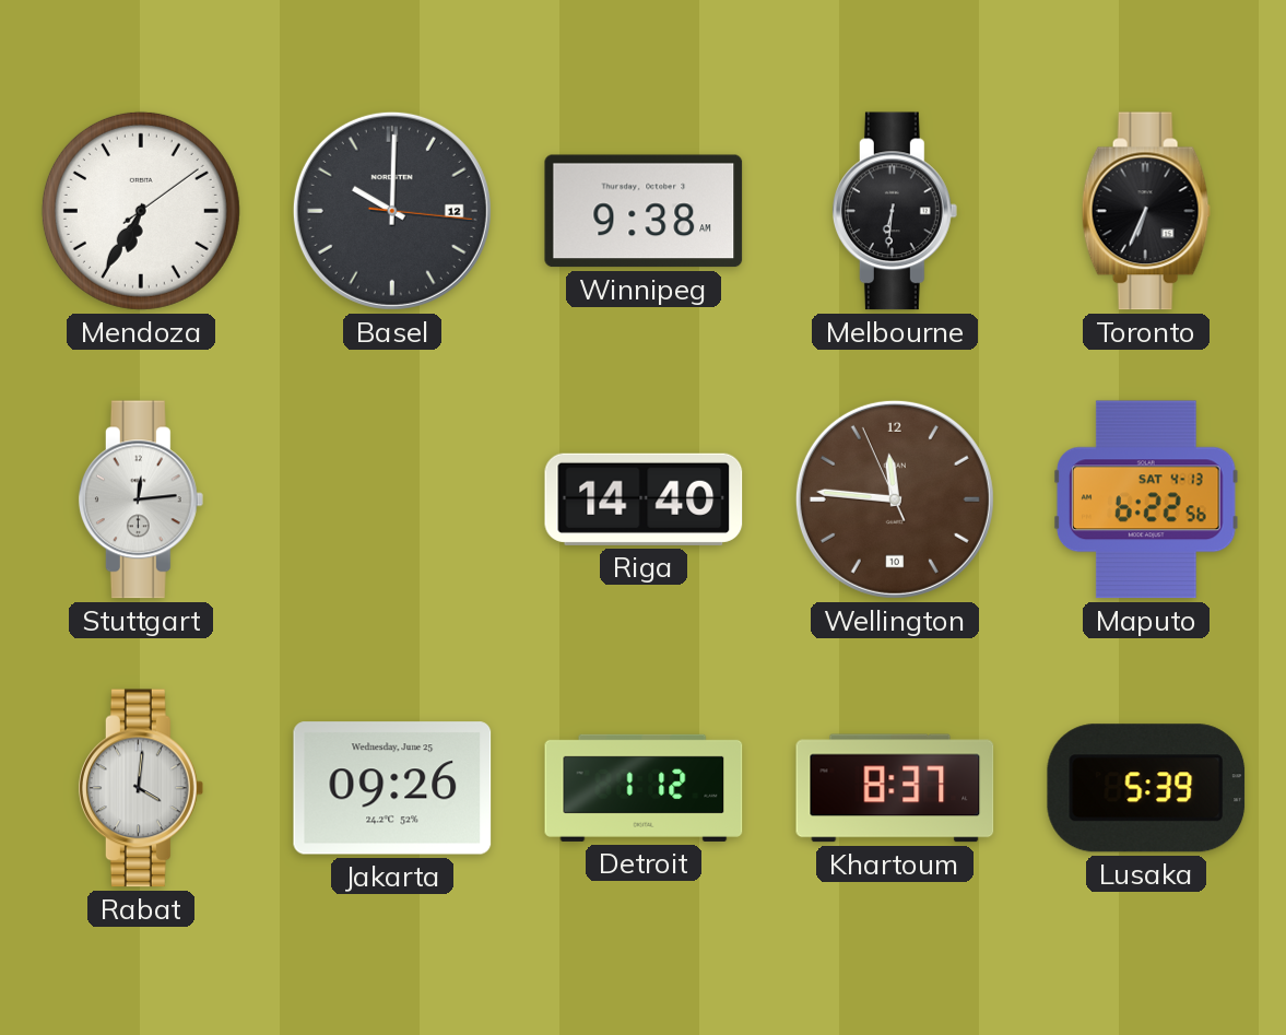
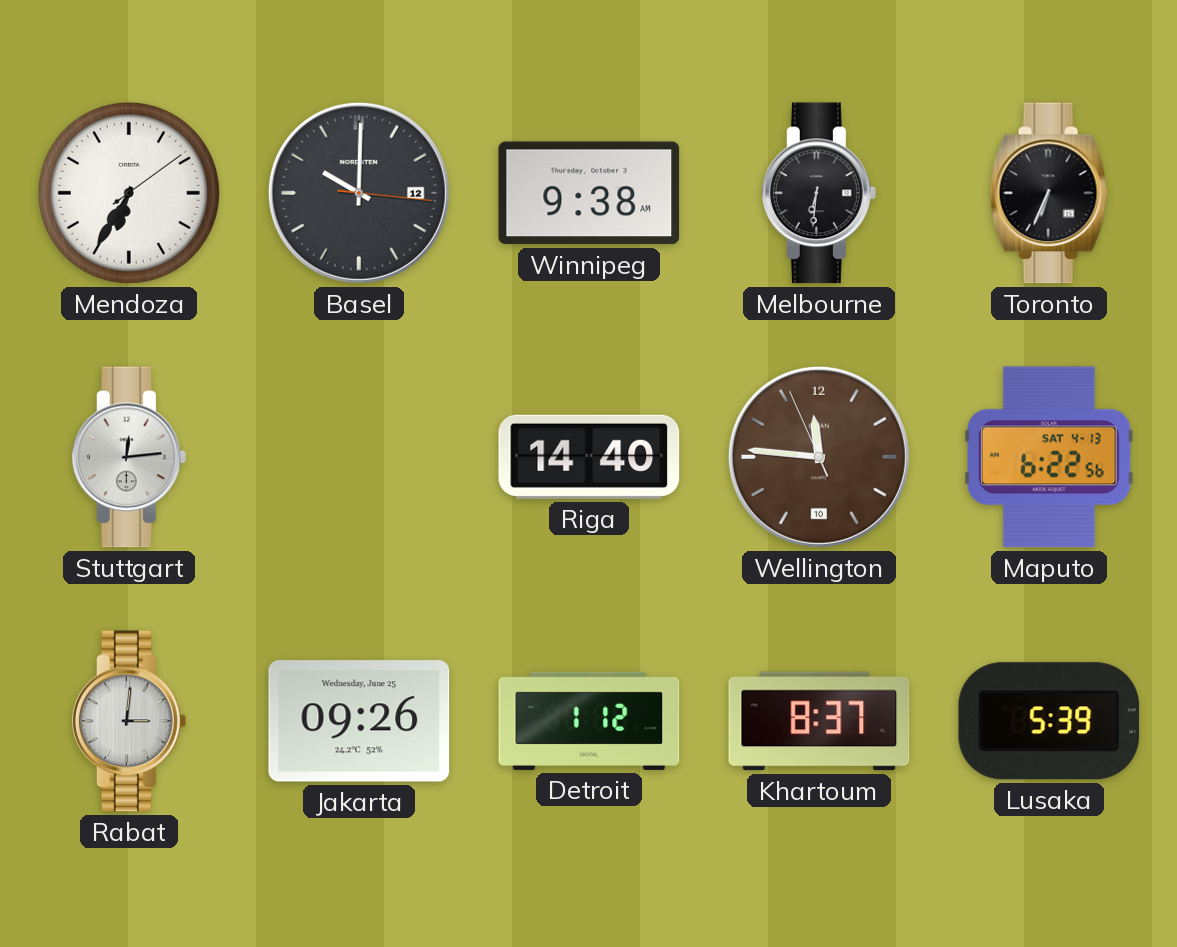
Rabat: 4:01 -> 3:01 (129, 721)
